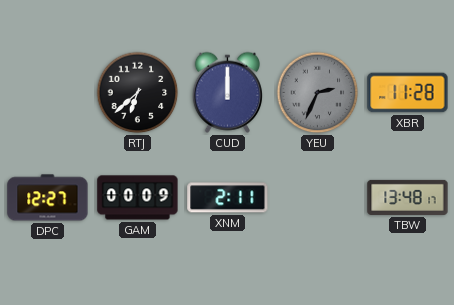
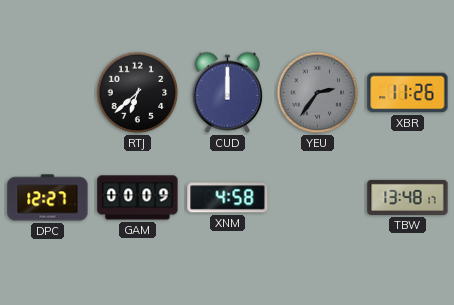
YEU: 2:34 -> 2:36 (318, 93)
XBR: 11:28 -> 11:26 (408, 93)
XNM: 2:11 -> 4:58 (228, 198)
